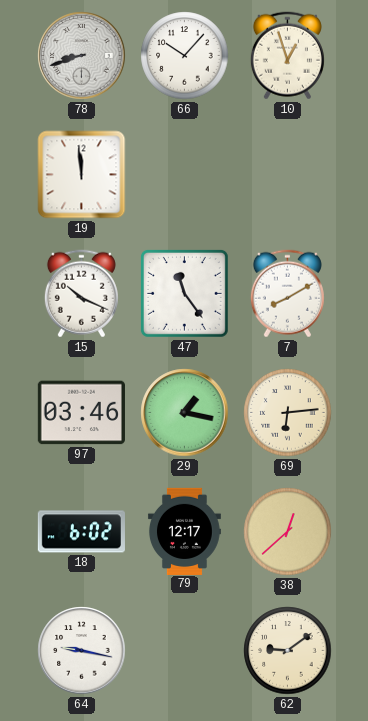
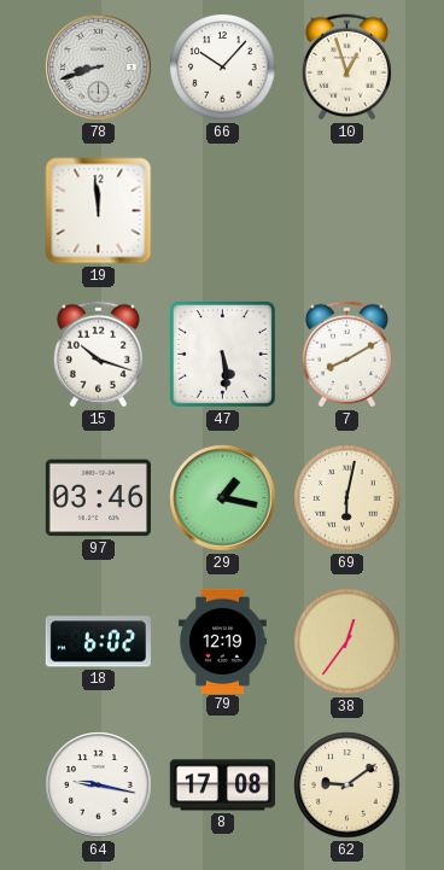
15: 10:19 -> 10:18 (98, 355)
47: 11:24 -> 5:29 (222, 354)
69: 6:14 -> 6:02 (347, 498)
79: 12:17 -> 12:19 (222, 641)
38: 12:38 -> 12:36 (347, 642)
8: none -> 17:08 (222, 786)
